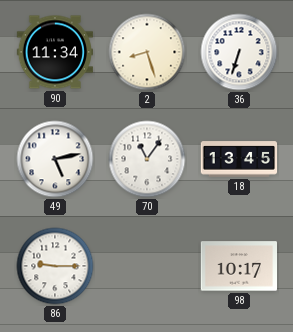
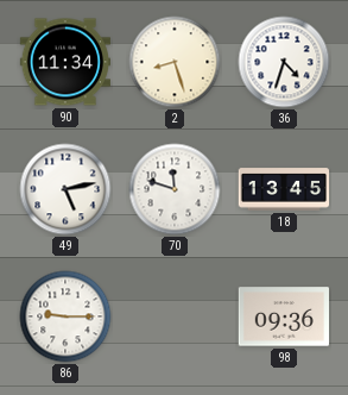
36: 6:33 -> 4:33 (284, 62)
70: 11:06 -> 11:48 (175, 189)
98: 10:17 -> 09:36 (283, 316)
